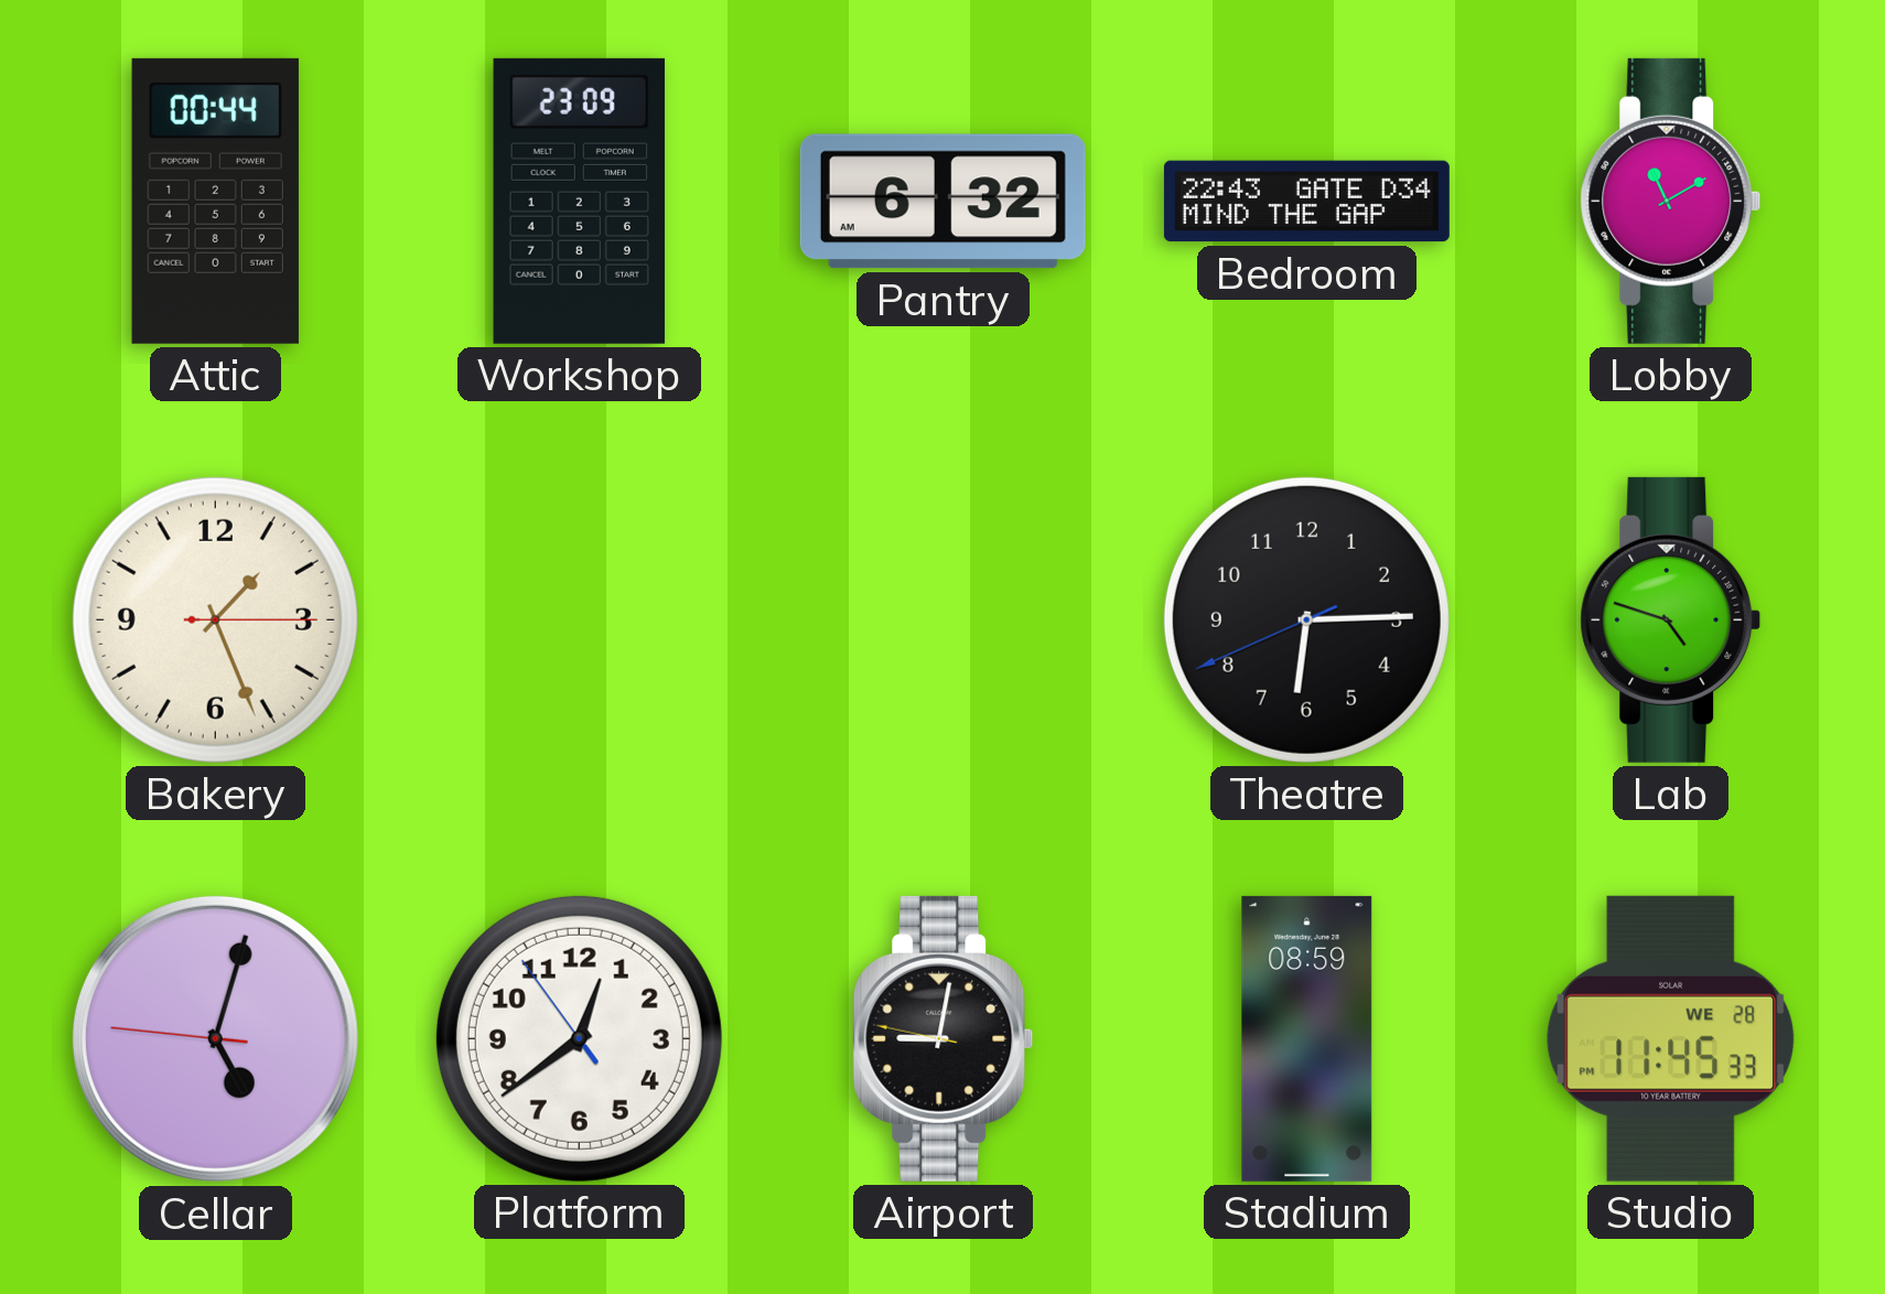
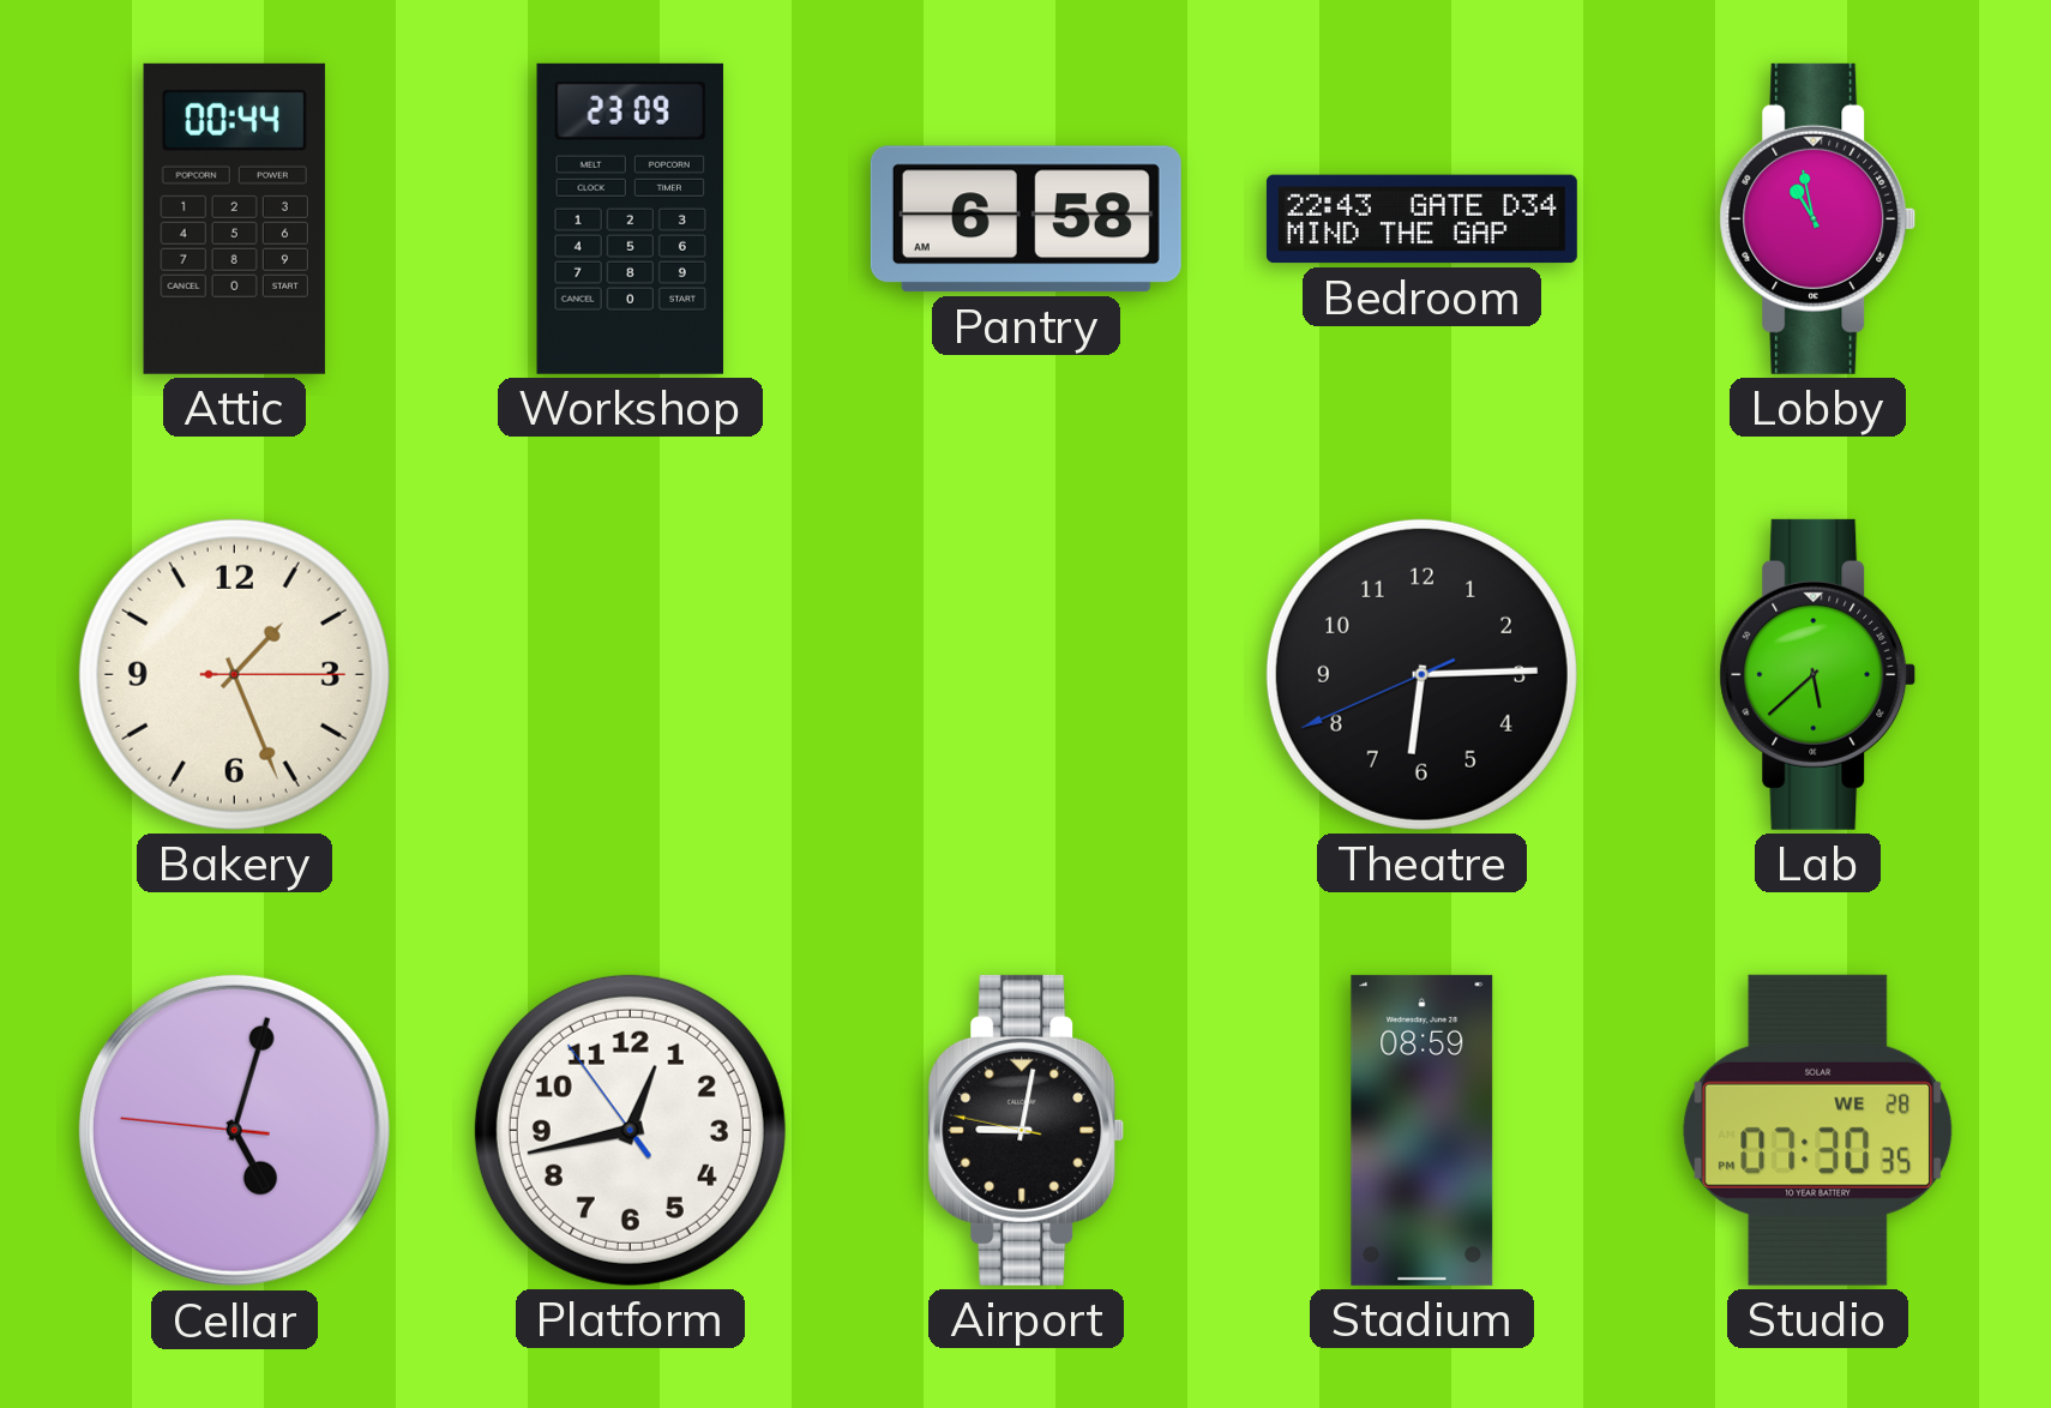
Pantry: 6:32 -> 6:58 (1025, 219)
Lobby: 11:10 -> 10:58 (1818, 218)
Lab: 4:48 -> 5:38 (1818, 674)
Platform: 12:38 -> 12:42 (630, 1130)
Studio: 11:45 -> 07:30 (1818, 1130)
